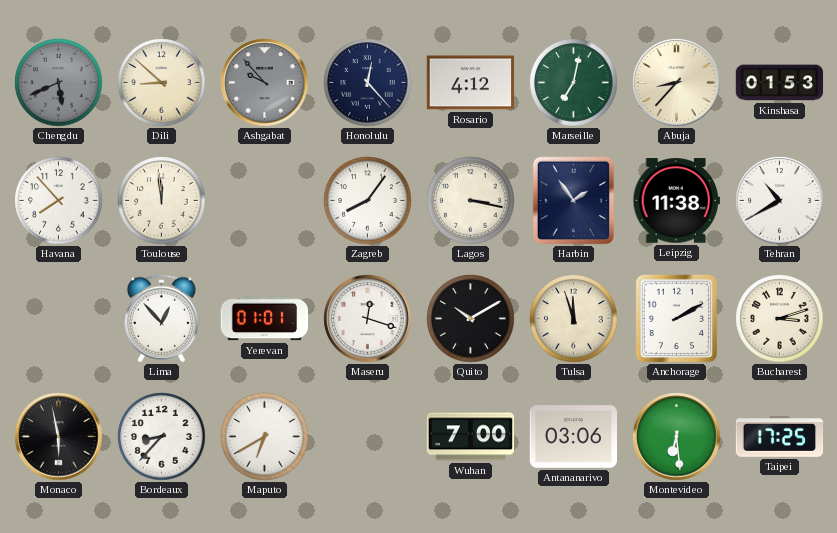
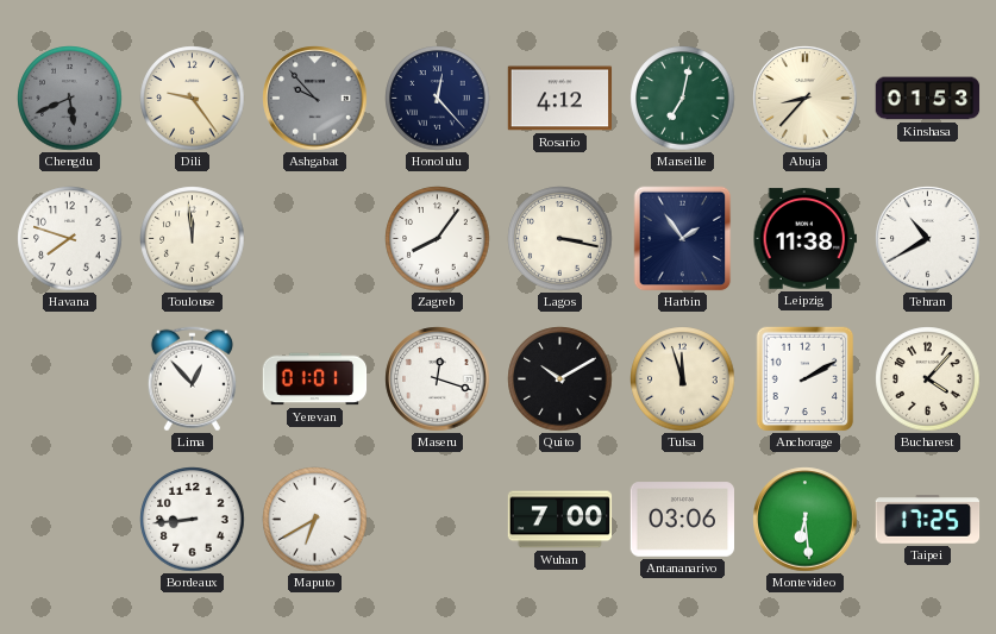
Dili: 8:52 -> 9:24 (193, 99)
Havana: 7:53 -> 7:48 (70, 239)
Bucharest: 3:12 -> 4:07 (928, 379)
Monaco: 5:58 -> none (59, 437)
Bordeaux: 8:37 -> 8:44 (193, 520)
